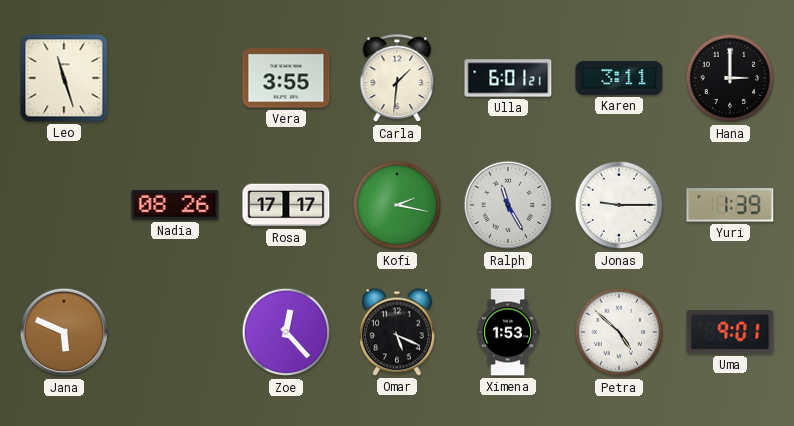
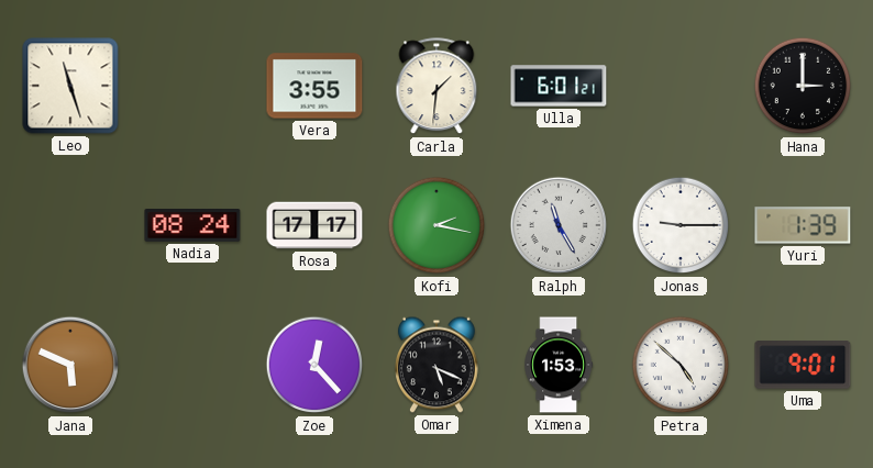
Karen: 3:11 -> none (619, 78)
Nadia: 08:26 -> 08:24 (192, 225)
